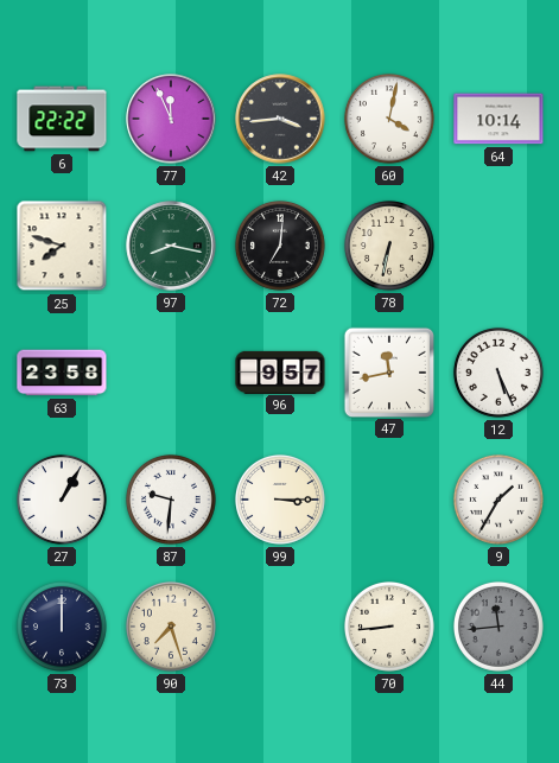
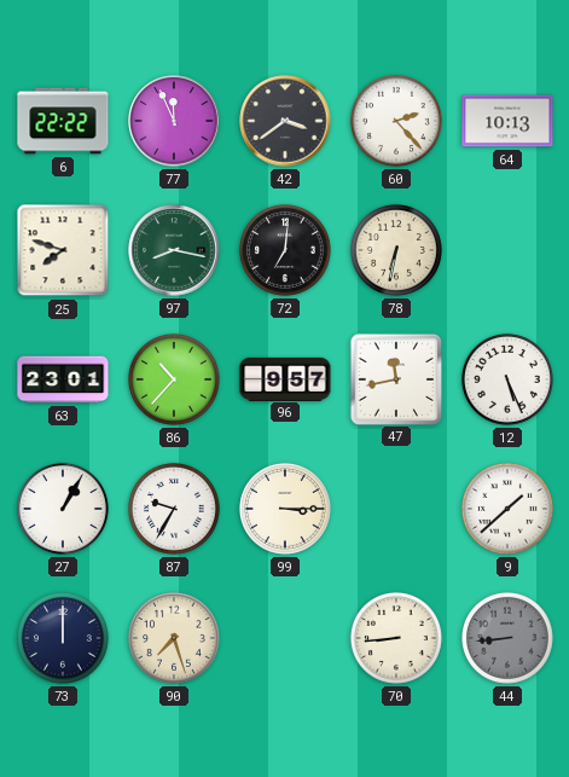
42: 3:44 -> 3:39 (285, 121)
60: 4:02 -> 2:23 (396, 121)
64: 10:14 -> 10:13 (507, 121)
63: 23:58 -> 23:01 (63, 379)
86: none -> 10:37 (174, 379)
87: 9:31 -> 9:35 (174, 509)
9: 1:35 -> 1:38 (507, 509)
44: 11:44 -> 8:44 (507, 638)
